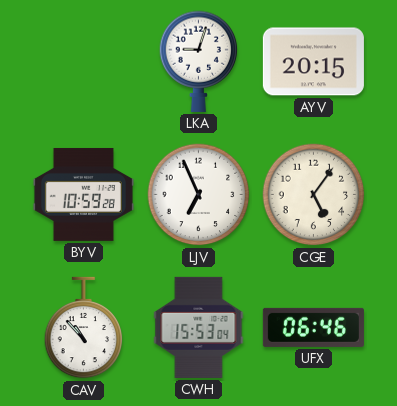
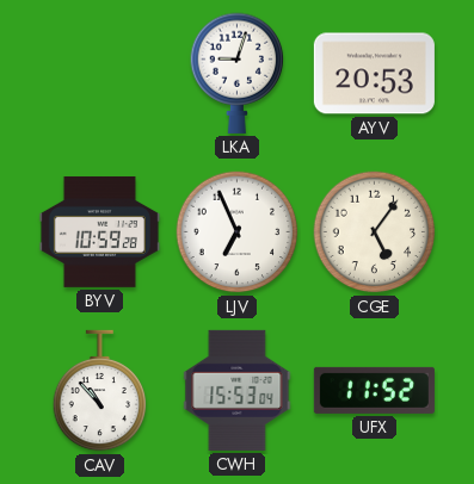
AYV: 20:15 -> 20:53 (374, 74)
UFX: 06:46 -> 11:52 (374, 390)
